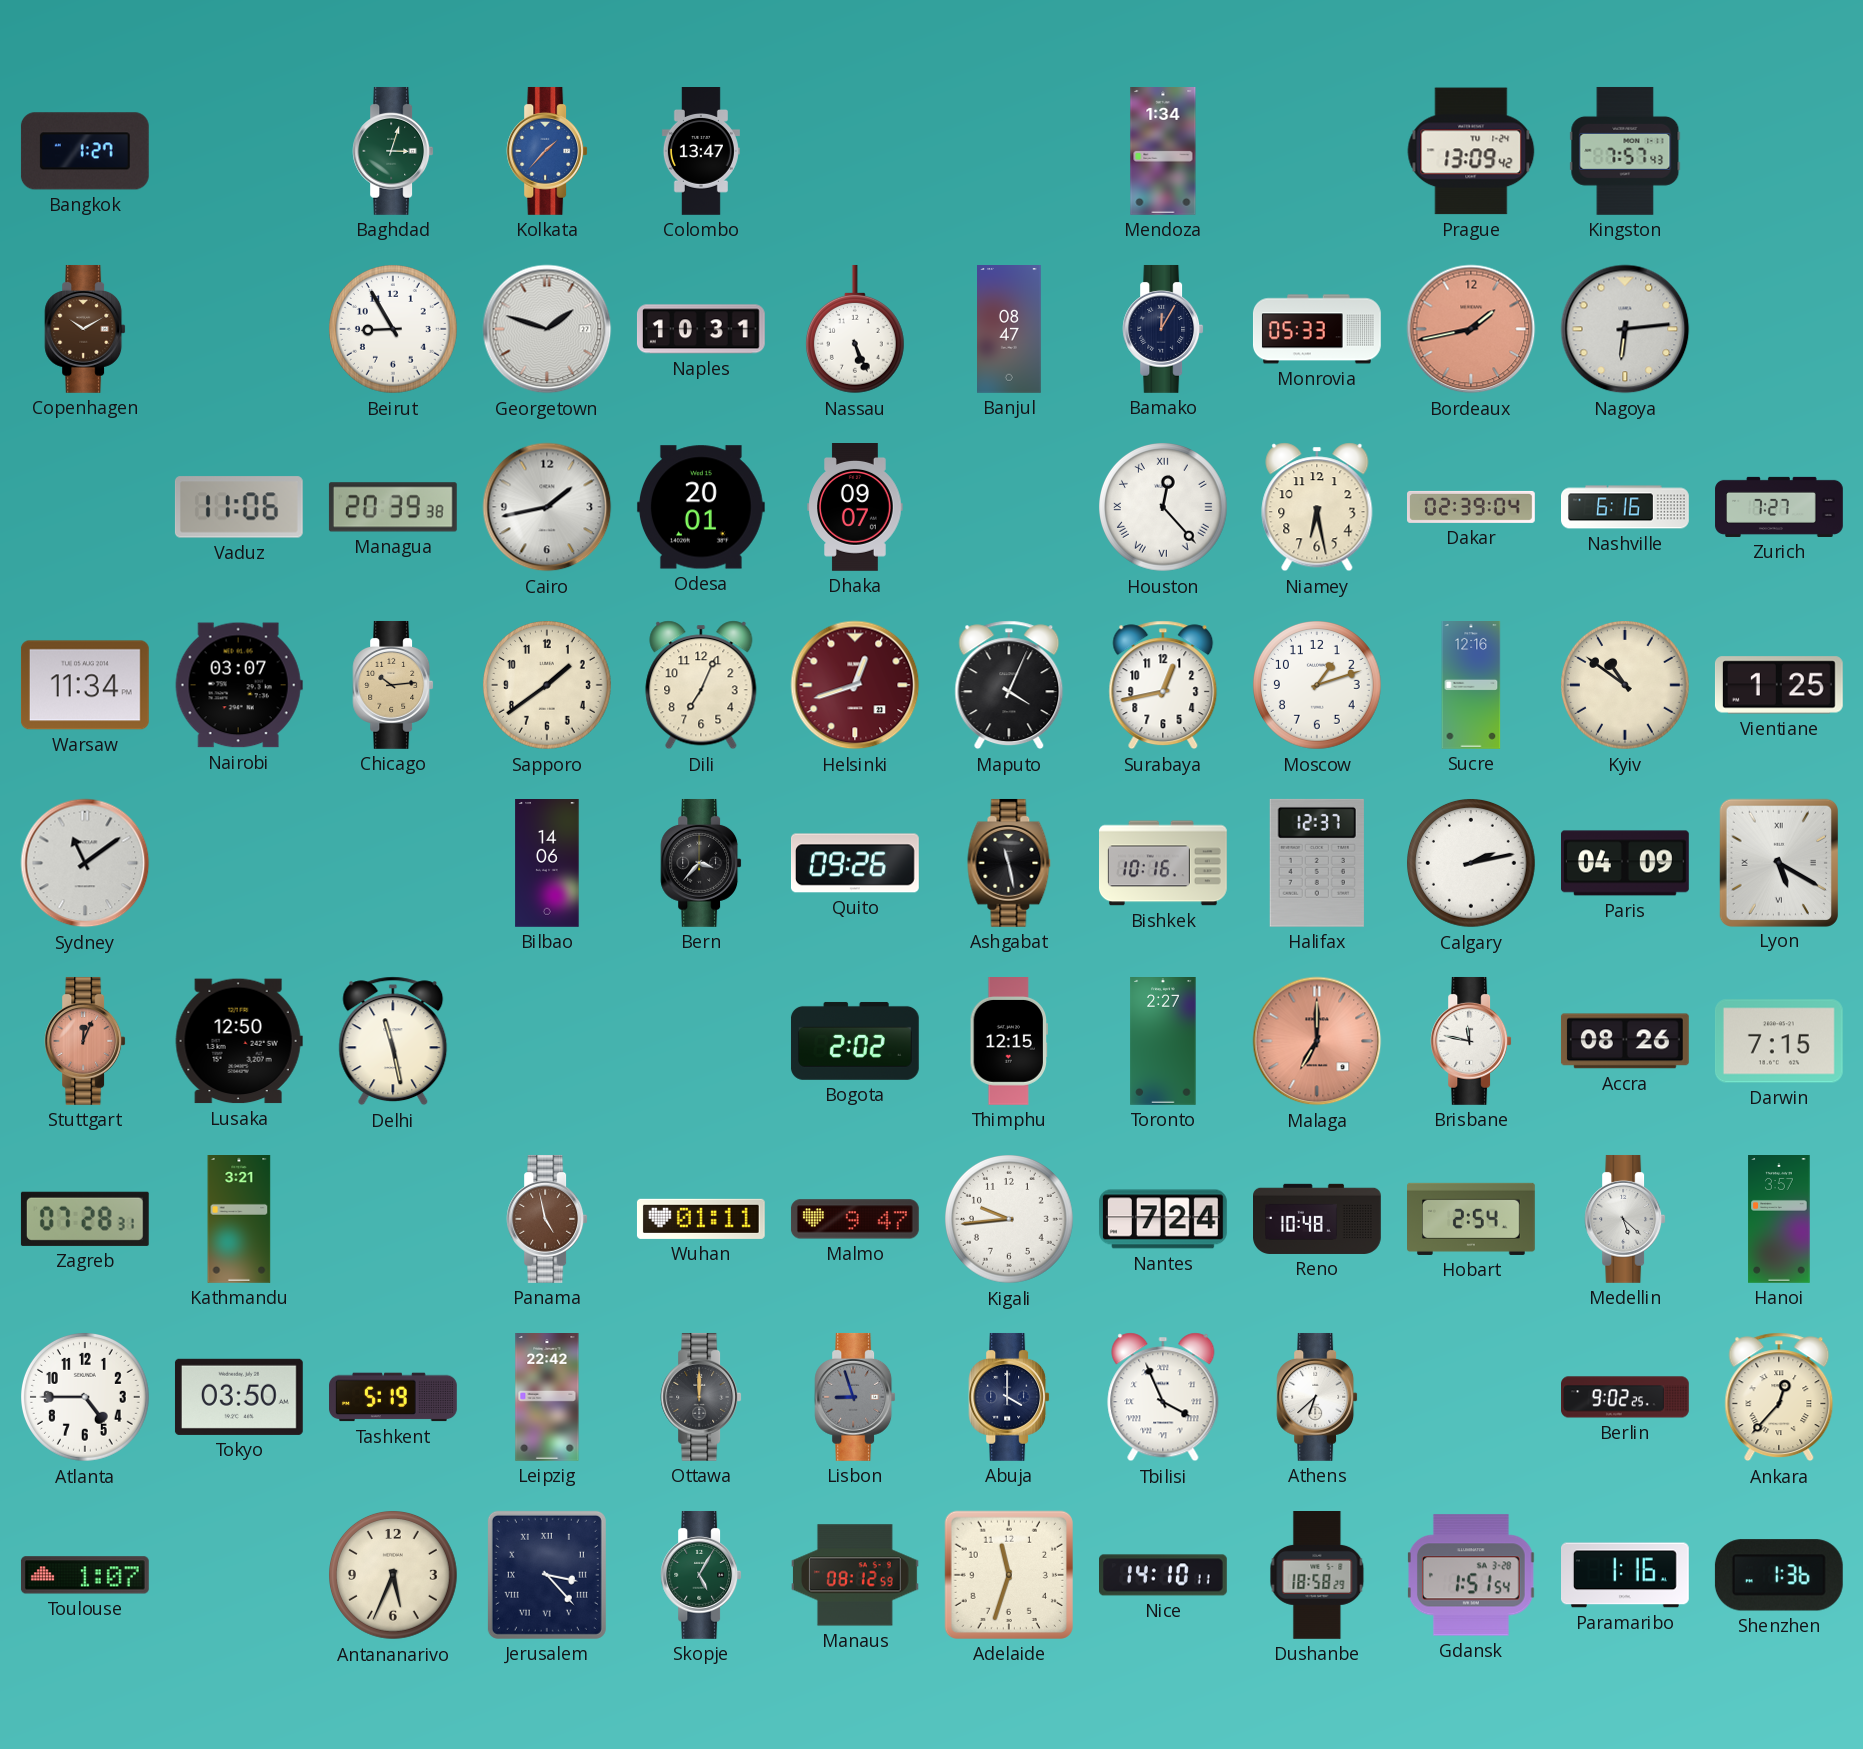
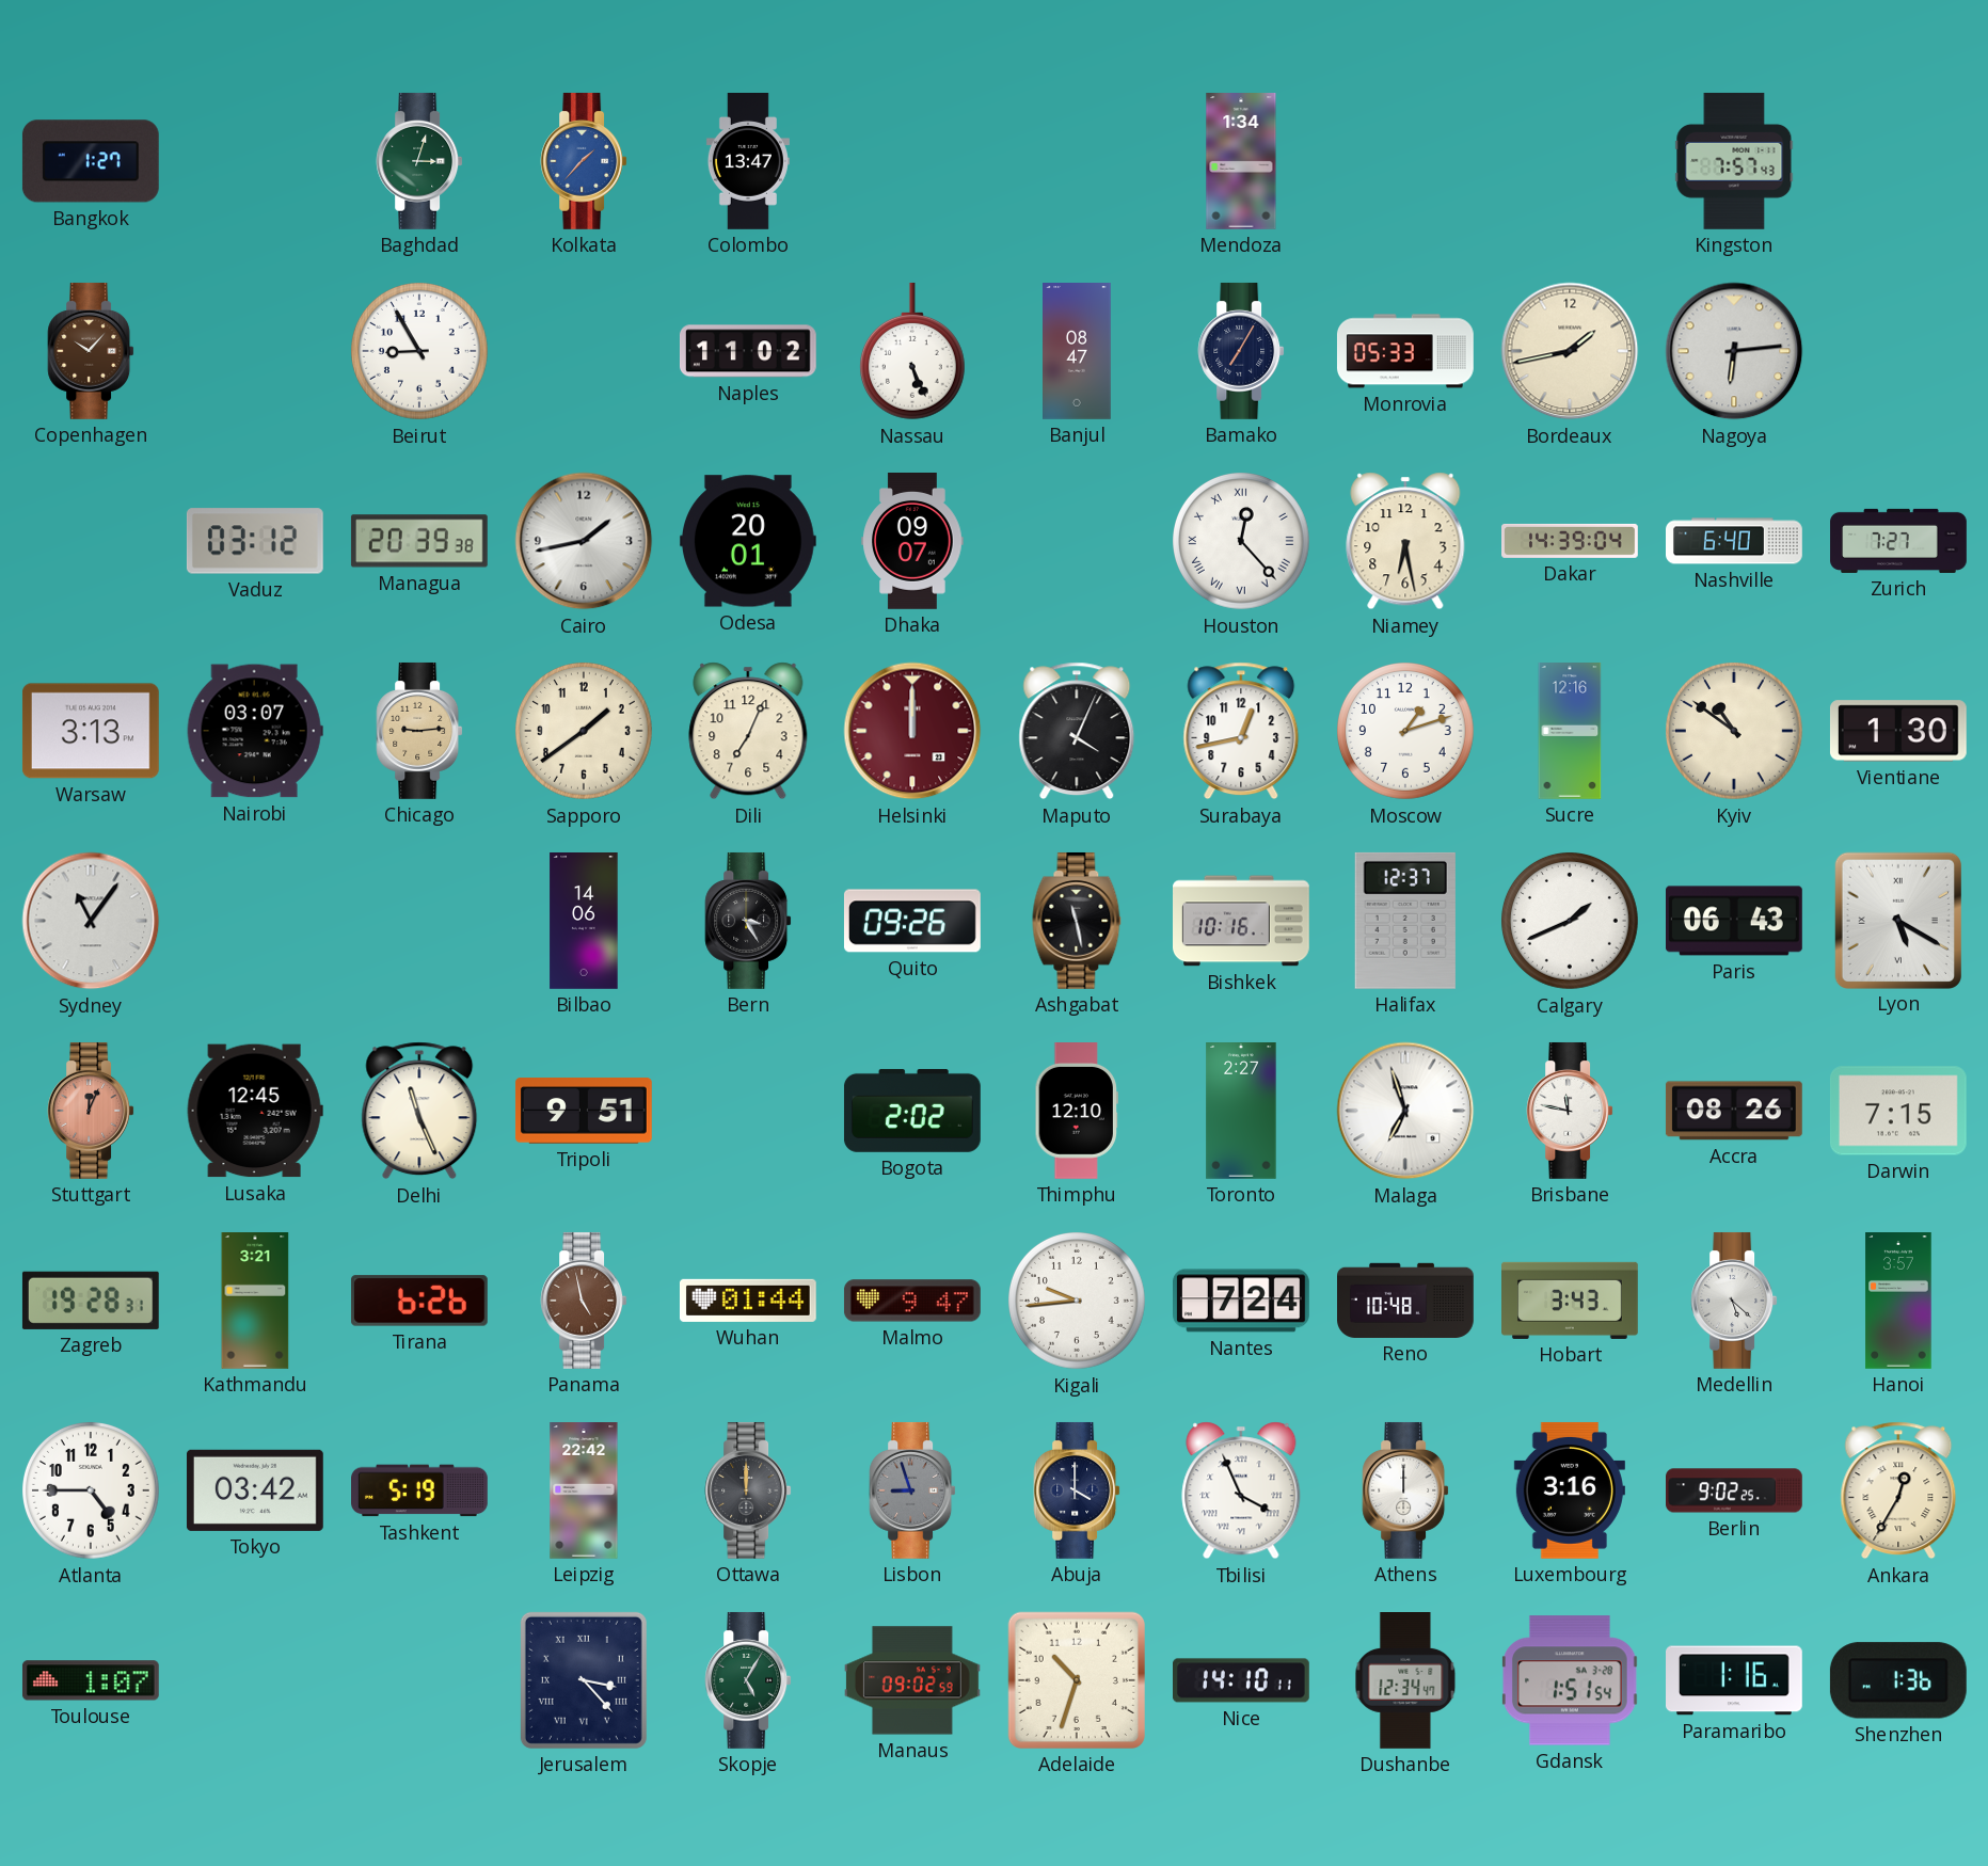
Prague: 13:09 -> none (1471, 151)
Copenhagen: 10:10 -> 10:07 (91, 351)
Georgetown: 1:48 -> none (547, 329)
Naples: 10:31 -> 11:02 (748, 351)
Bamako: 12:05 -> 7:05 (1241, 351)
Bordeaux dial: salmon -> cream (1570, 351)
Vaduz: 11:06 -> 03:12 (255, 541)
Dakar: 02:39 -> 14:39 (1571, 541)
Nashville: 6:16 -> 6:40 (1734, 541)
Warsaw: 11:34 -> 3:13 (91, 731)
Chicago: 10:14 -> 9:14 (419, 731)
Helsinki: 12:42 -> 12:00 (912, 731)
Vientiane: 1:25 -> 1:30 (1898, 731)
Sydney: 11:09 -> 11:06 (91, 921)
Bern: 3:37 -> 3:25 (748, 921)
Calgary: 2:13 -> 1:41 (1571, 922)
Paris: 04:09 -> 06:43 (1735, 921)
Lusaka: 12:50 -> 12:45 (255, 1111)
Delhi: 11:28 -> 11:26 (419, 1111)
Tripoli: none -> 9:51 (584, 1111)
Thimphu: 12:15 -> 12:10 (1076, 1112)
Malaga: 7:00 -> 6:57 (1405, 1111)
Malaga dial: salmon -> white (1405, 1111)
Zagreb: 07:28 -> 19:28 (91, 1301)
Tirana: none -> 6:26 (419, 1301)
Wuhan: 01:11 -> 01:44 (748, 1301)
Hobart: 2:54 -> 3:43 (1571, 1301)
Tokyo: 03:50 -> 03:42 (255, 1490)
Athens: 6:38 -> 12:00 (1405, 1490)
Luxembourg: none -> 3:16 (1570, 1490)
Ankara: 12:37 -> 12:35 (1898, 1490)
Antananarivo: 5:34 -> none (394, 1576)
Manaus: 08:12 -> 09:02 (912, 1680)
Adelaide: 11:33 -> 10:33 (1077, 1680)
Dushanbe: 18:58 -> 12:34 (1405, 1681)
